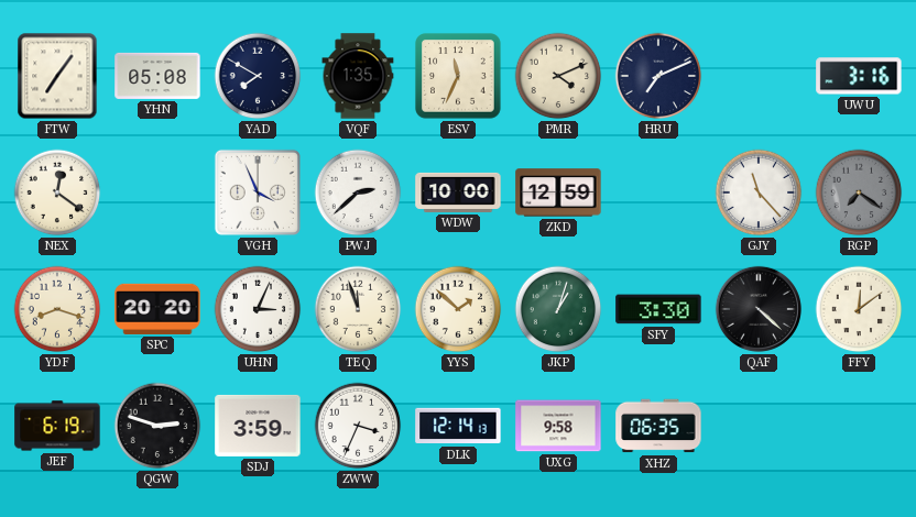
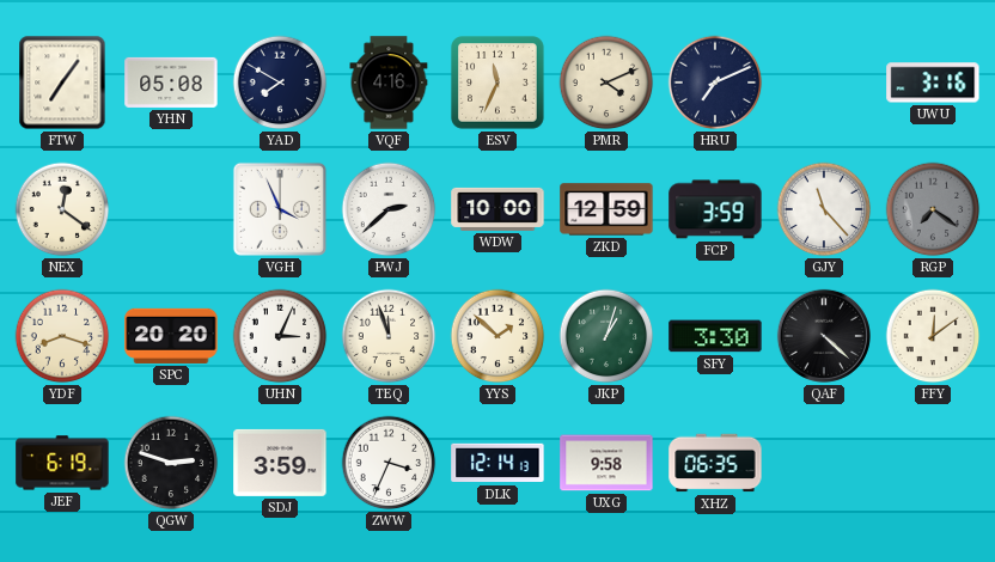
VQF: 1:35 -> 4:16 (389, 83)
FCP: none -> 3:59 (715, 209)
